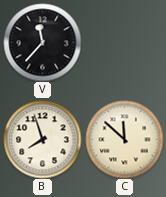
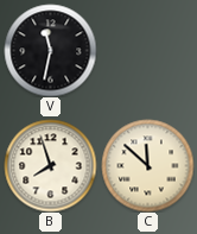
V: 11:37 -> 11:32 (50, 50)
